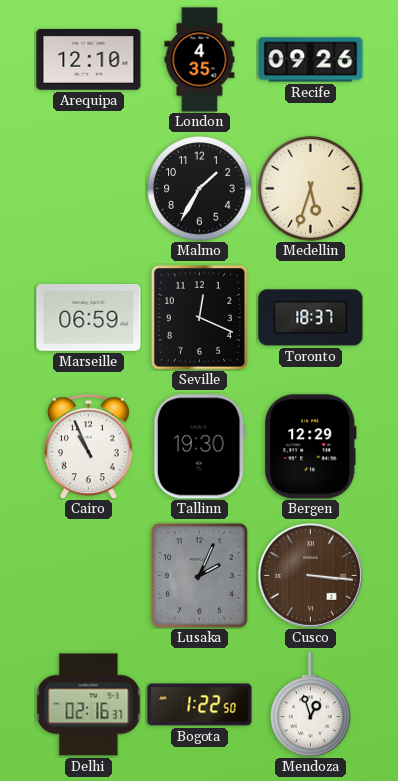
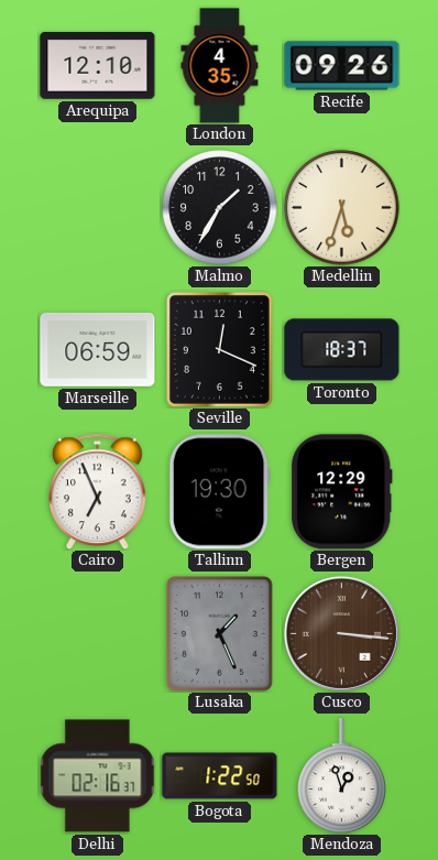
Cairo: 10:56 -> 6:56 (98, 491)
Lusaka: 2:04 -> 1:26 (219, 633)
